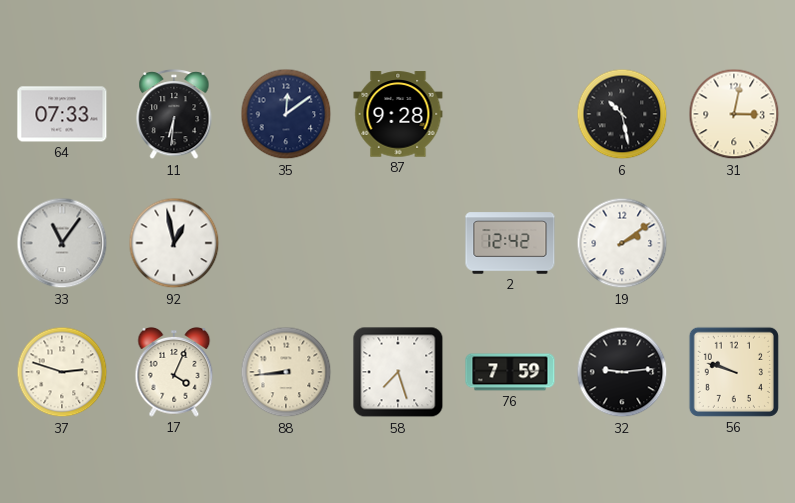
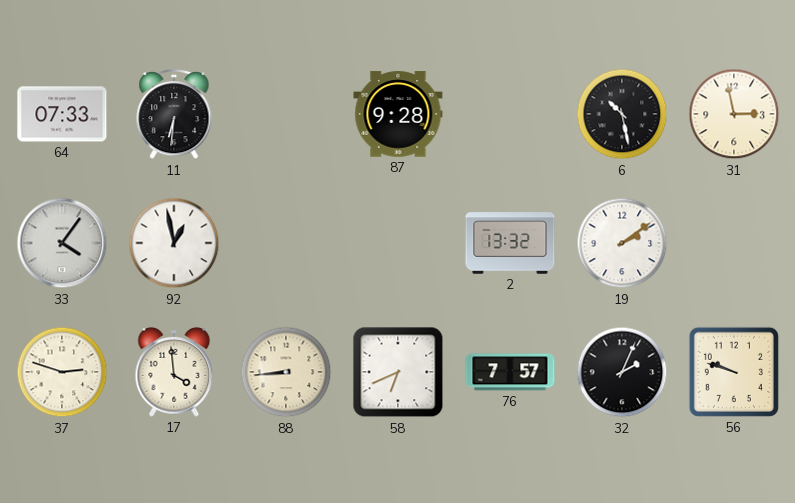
35: 12:09 -> none (286, 114)
31: 3:02 -> 2:58 (734, 114)
33: 11:06 -> 4:06 (62, 243)
2: 12:42 -> 13:32 (510, 243)
17: 4:04 -> 3:59 (174, 372)
58: 7:27 -> 6:41 (398, 372)
76: 7:59 -> 7:57 (510, 372)
32: 9:14 -> 2:04 (622, 372)
